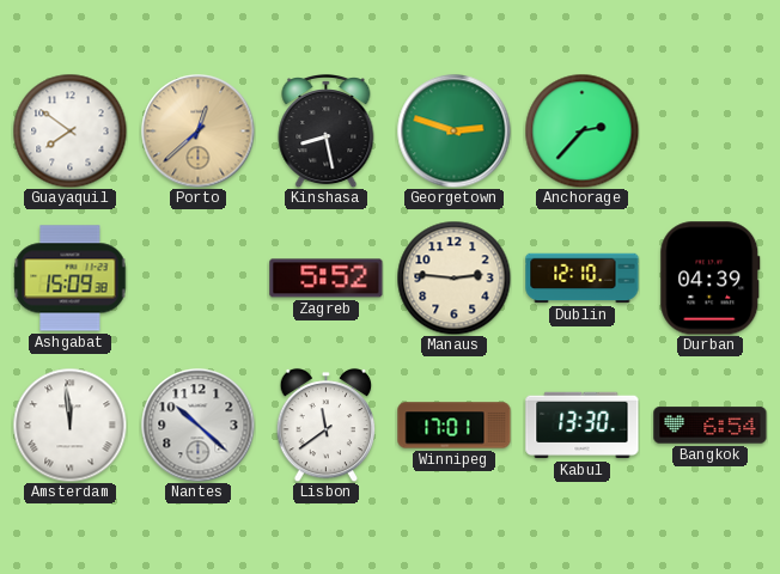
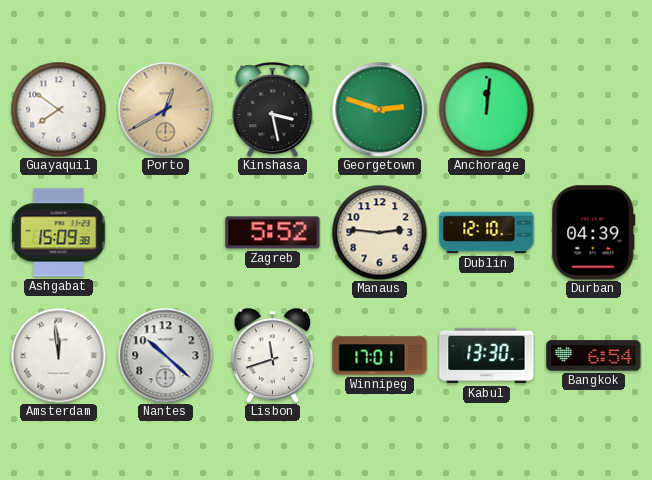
Porto: 12:38 -> 12:40 (165, 109)
Kinshasa: 8:28 -> 3:28 (273, 110)
Anchorage: 2:37 -> 12:01 (486, 109)
Lisbon: 11:39 -> 11:42 (273, 355)
